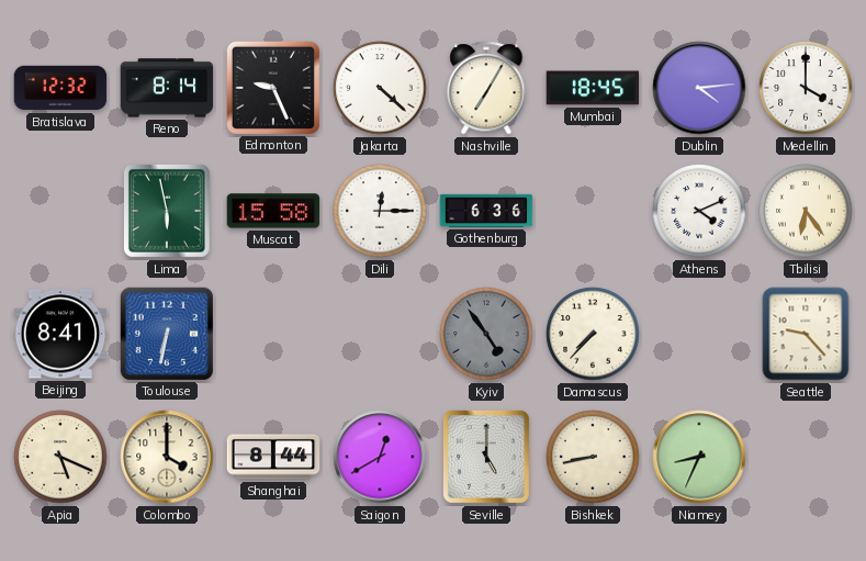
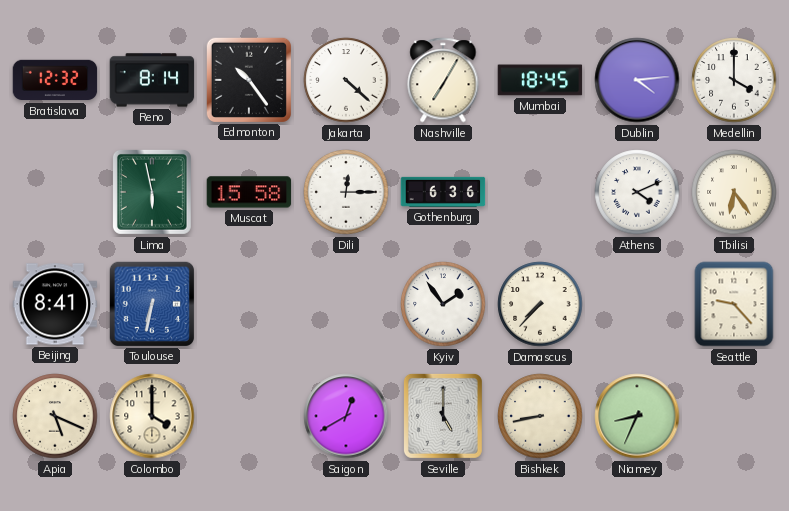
Edmonton: 9:26 -> 10:24 (248, 79)
Kyiv: 4:54 -> 1:54 (443, 304)
Kyiv dial: grey -> white (443, 304)
Shanghai: 8:44 -> none (273, 457)
